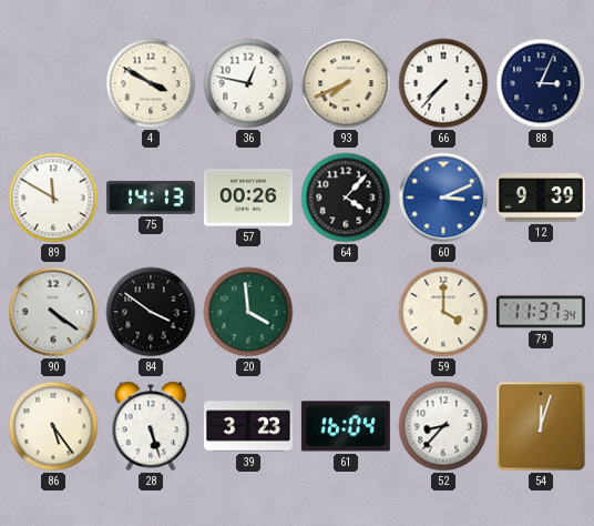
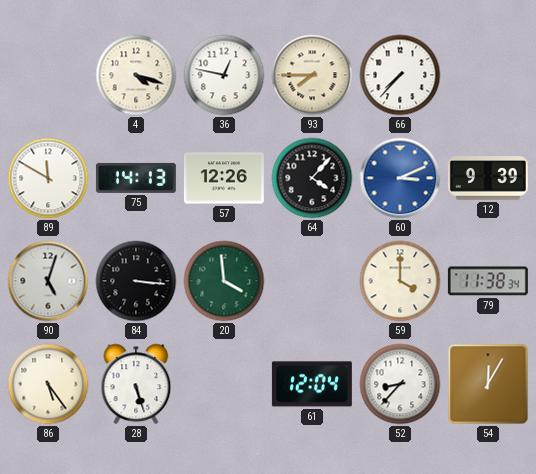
4: 3:50 -> 4:18 (136, 75)
93: 7:41 -> 7:45 (312, 75)
88: 3:04 -> none (541, 83)
57: 00:26 -> 12:26 (224, 178)
90: 4:21 -> 5:03 (48, 281)
84: 3:51 -> 3:16 (136, 281)
79: 11:37 -> 11:38 (488, 281)
39: 3:23 -> none (248, 426)
61: 16:04 -> 12:04 (312, 384)
54: 12:03 -> 12:05 (488, 384)
